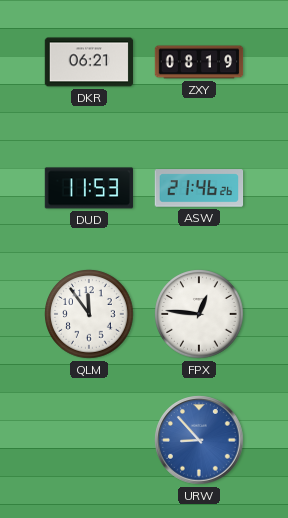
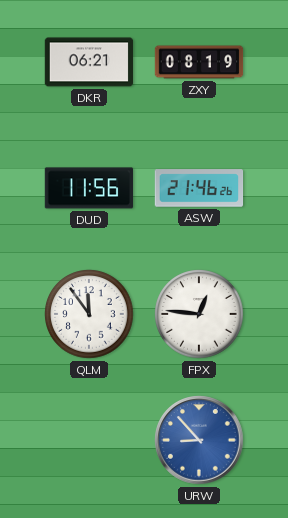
DUD: 11:53 -> 11:56 (89, 188)
